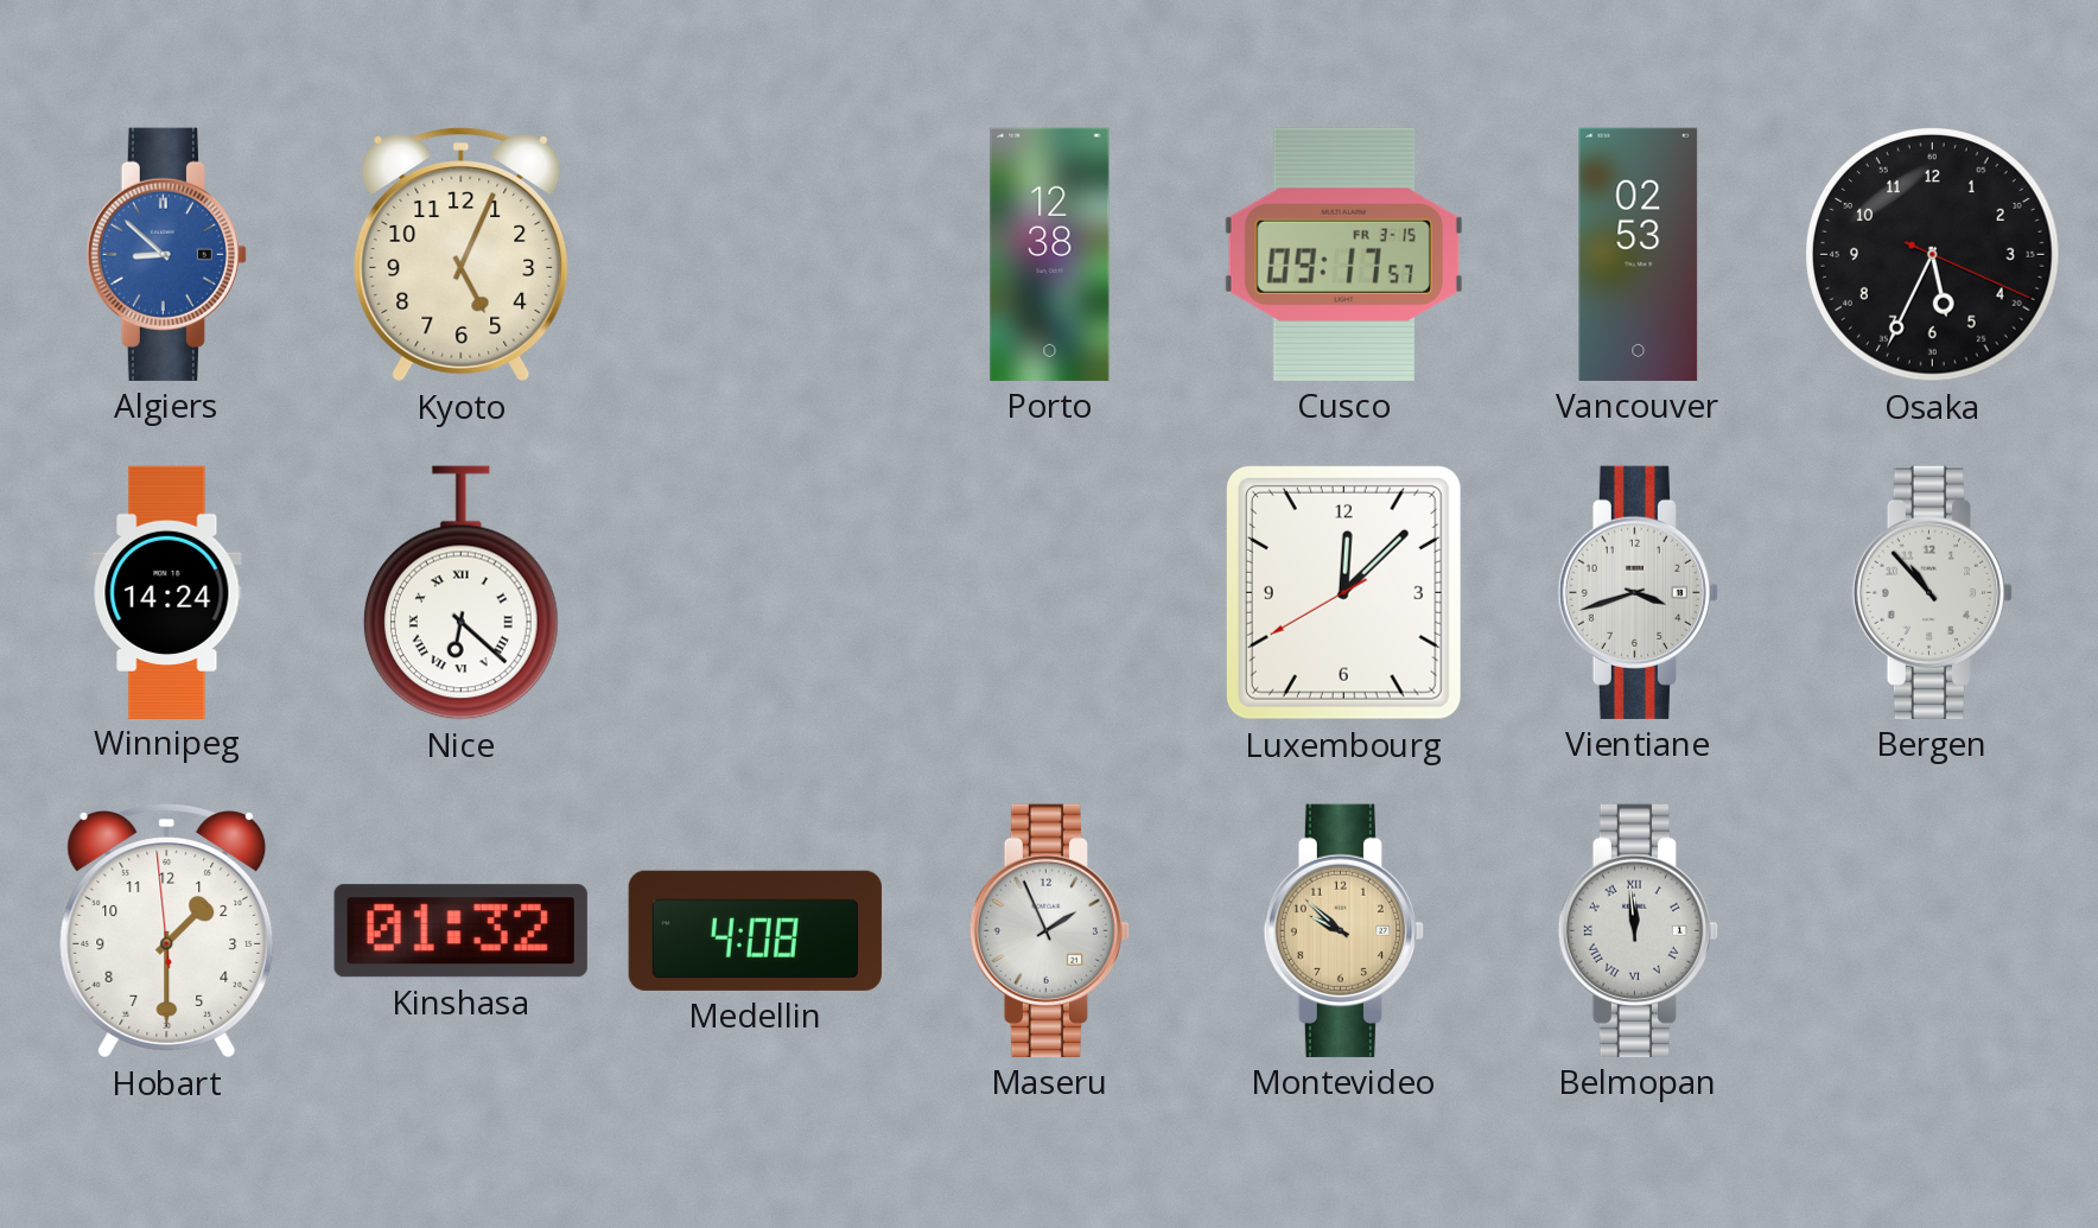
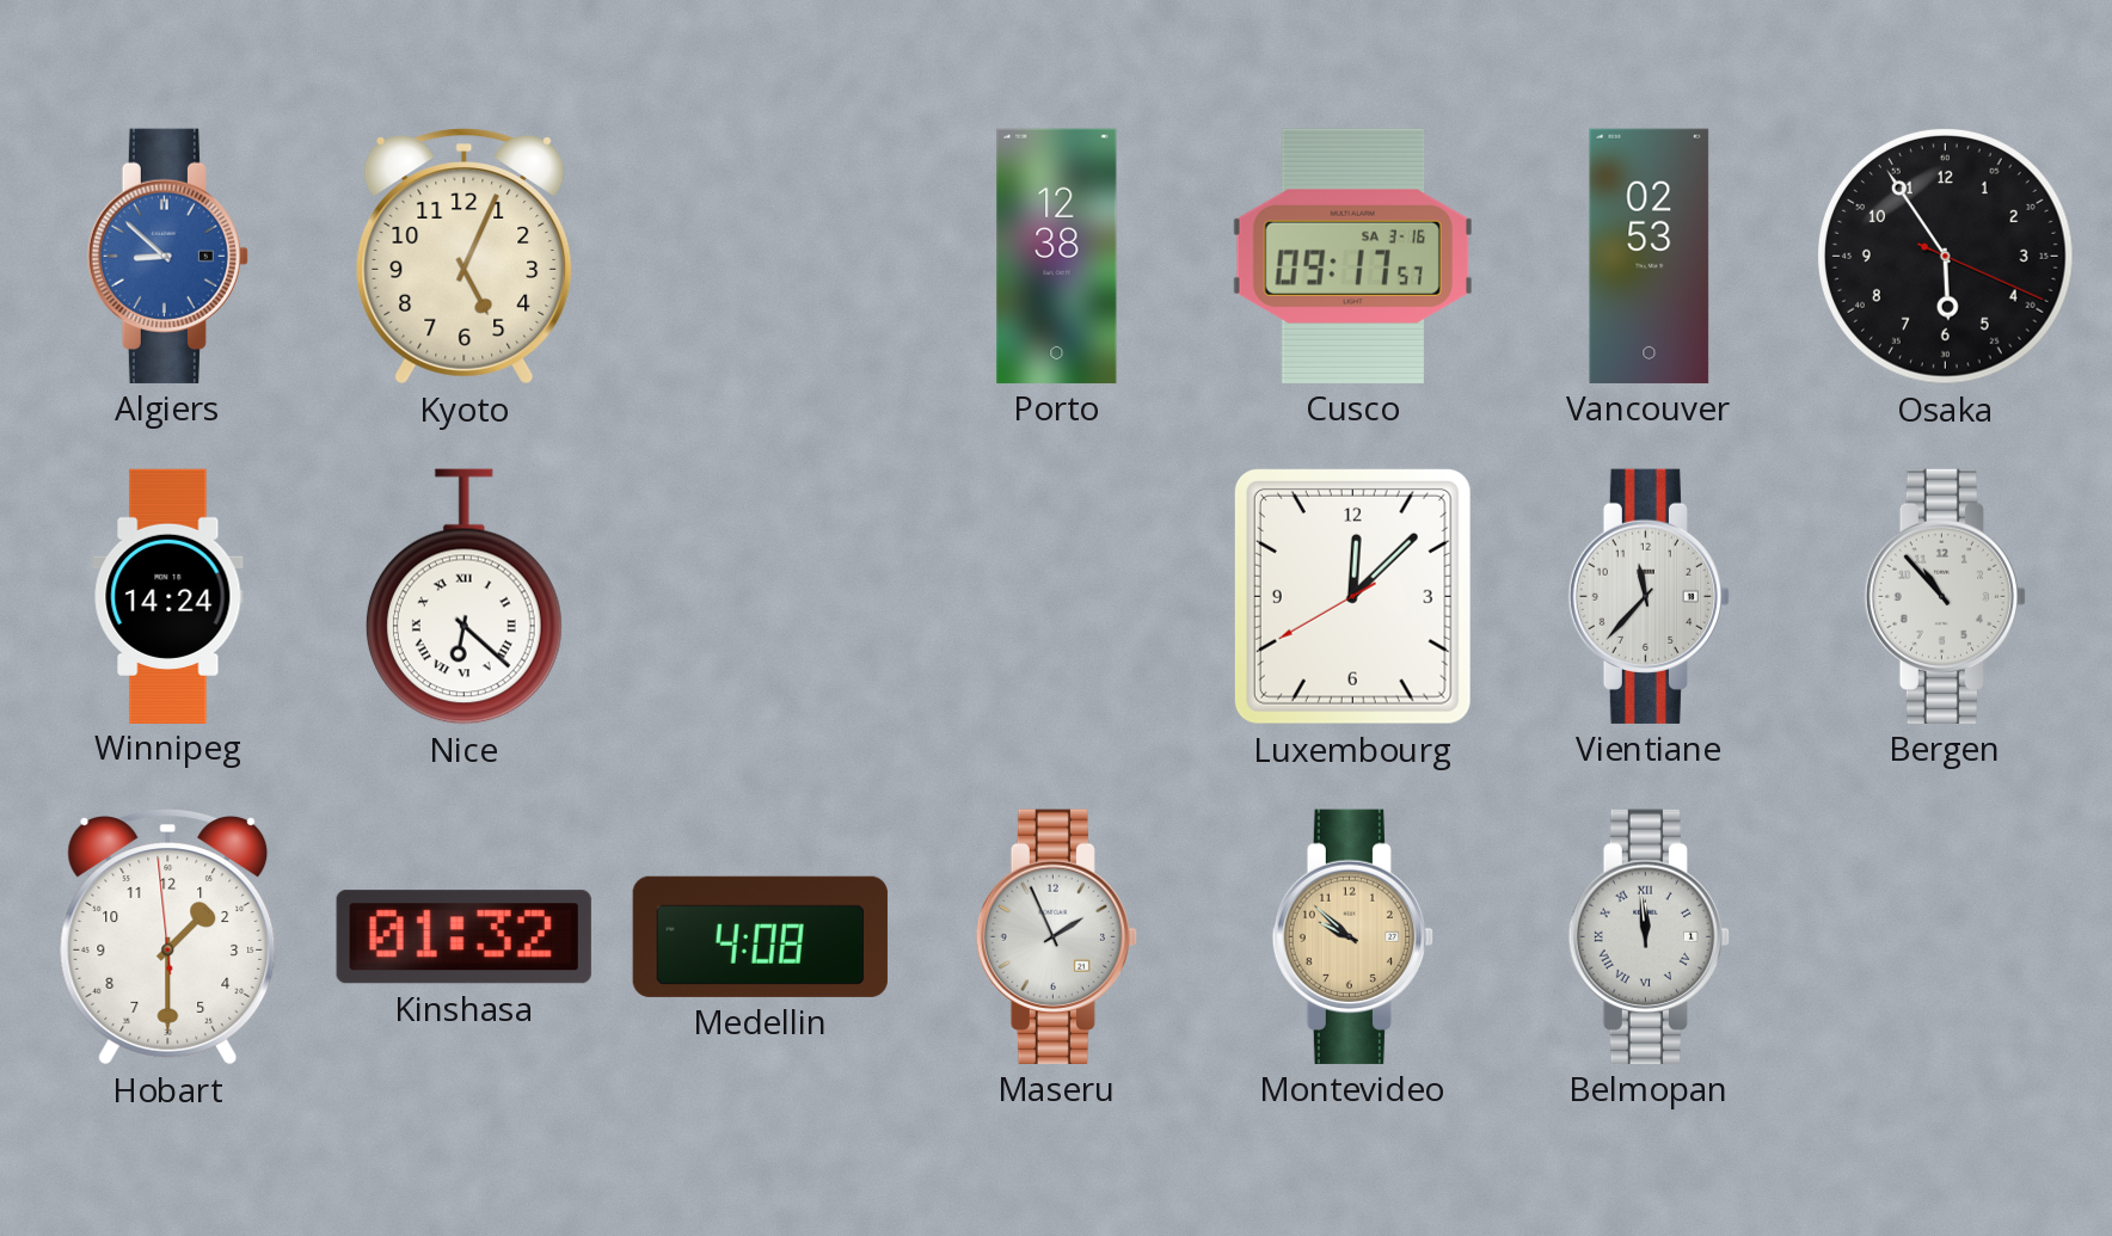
Cusco date: FR 3-15 -> SA 3-16 (1352, 256)
Osaka: 5:34 -> 5:54 (1946, 257)
Vientiane: 3:42 -> 11:37 (1649, 596)
